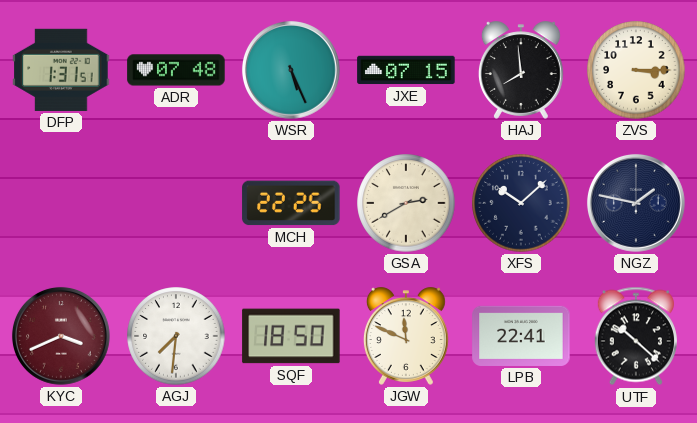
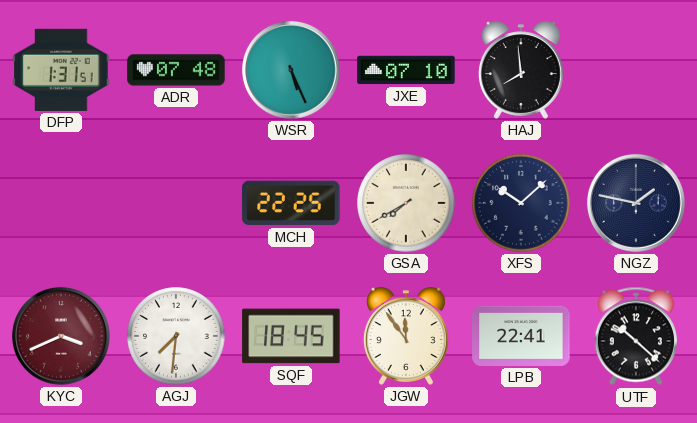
JXE: 07:15 -> 07:10 (406, 70)
ZVS: 3:15 -> none (636, 70)
GSA: 2:40 -> 7:40 (406, 203)
SQF: 18:50 -> 18:45 (291, 336)
JGW: 11:49 -> 11:54 (406, 336)
